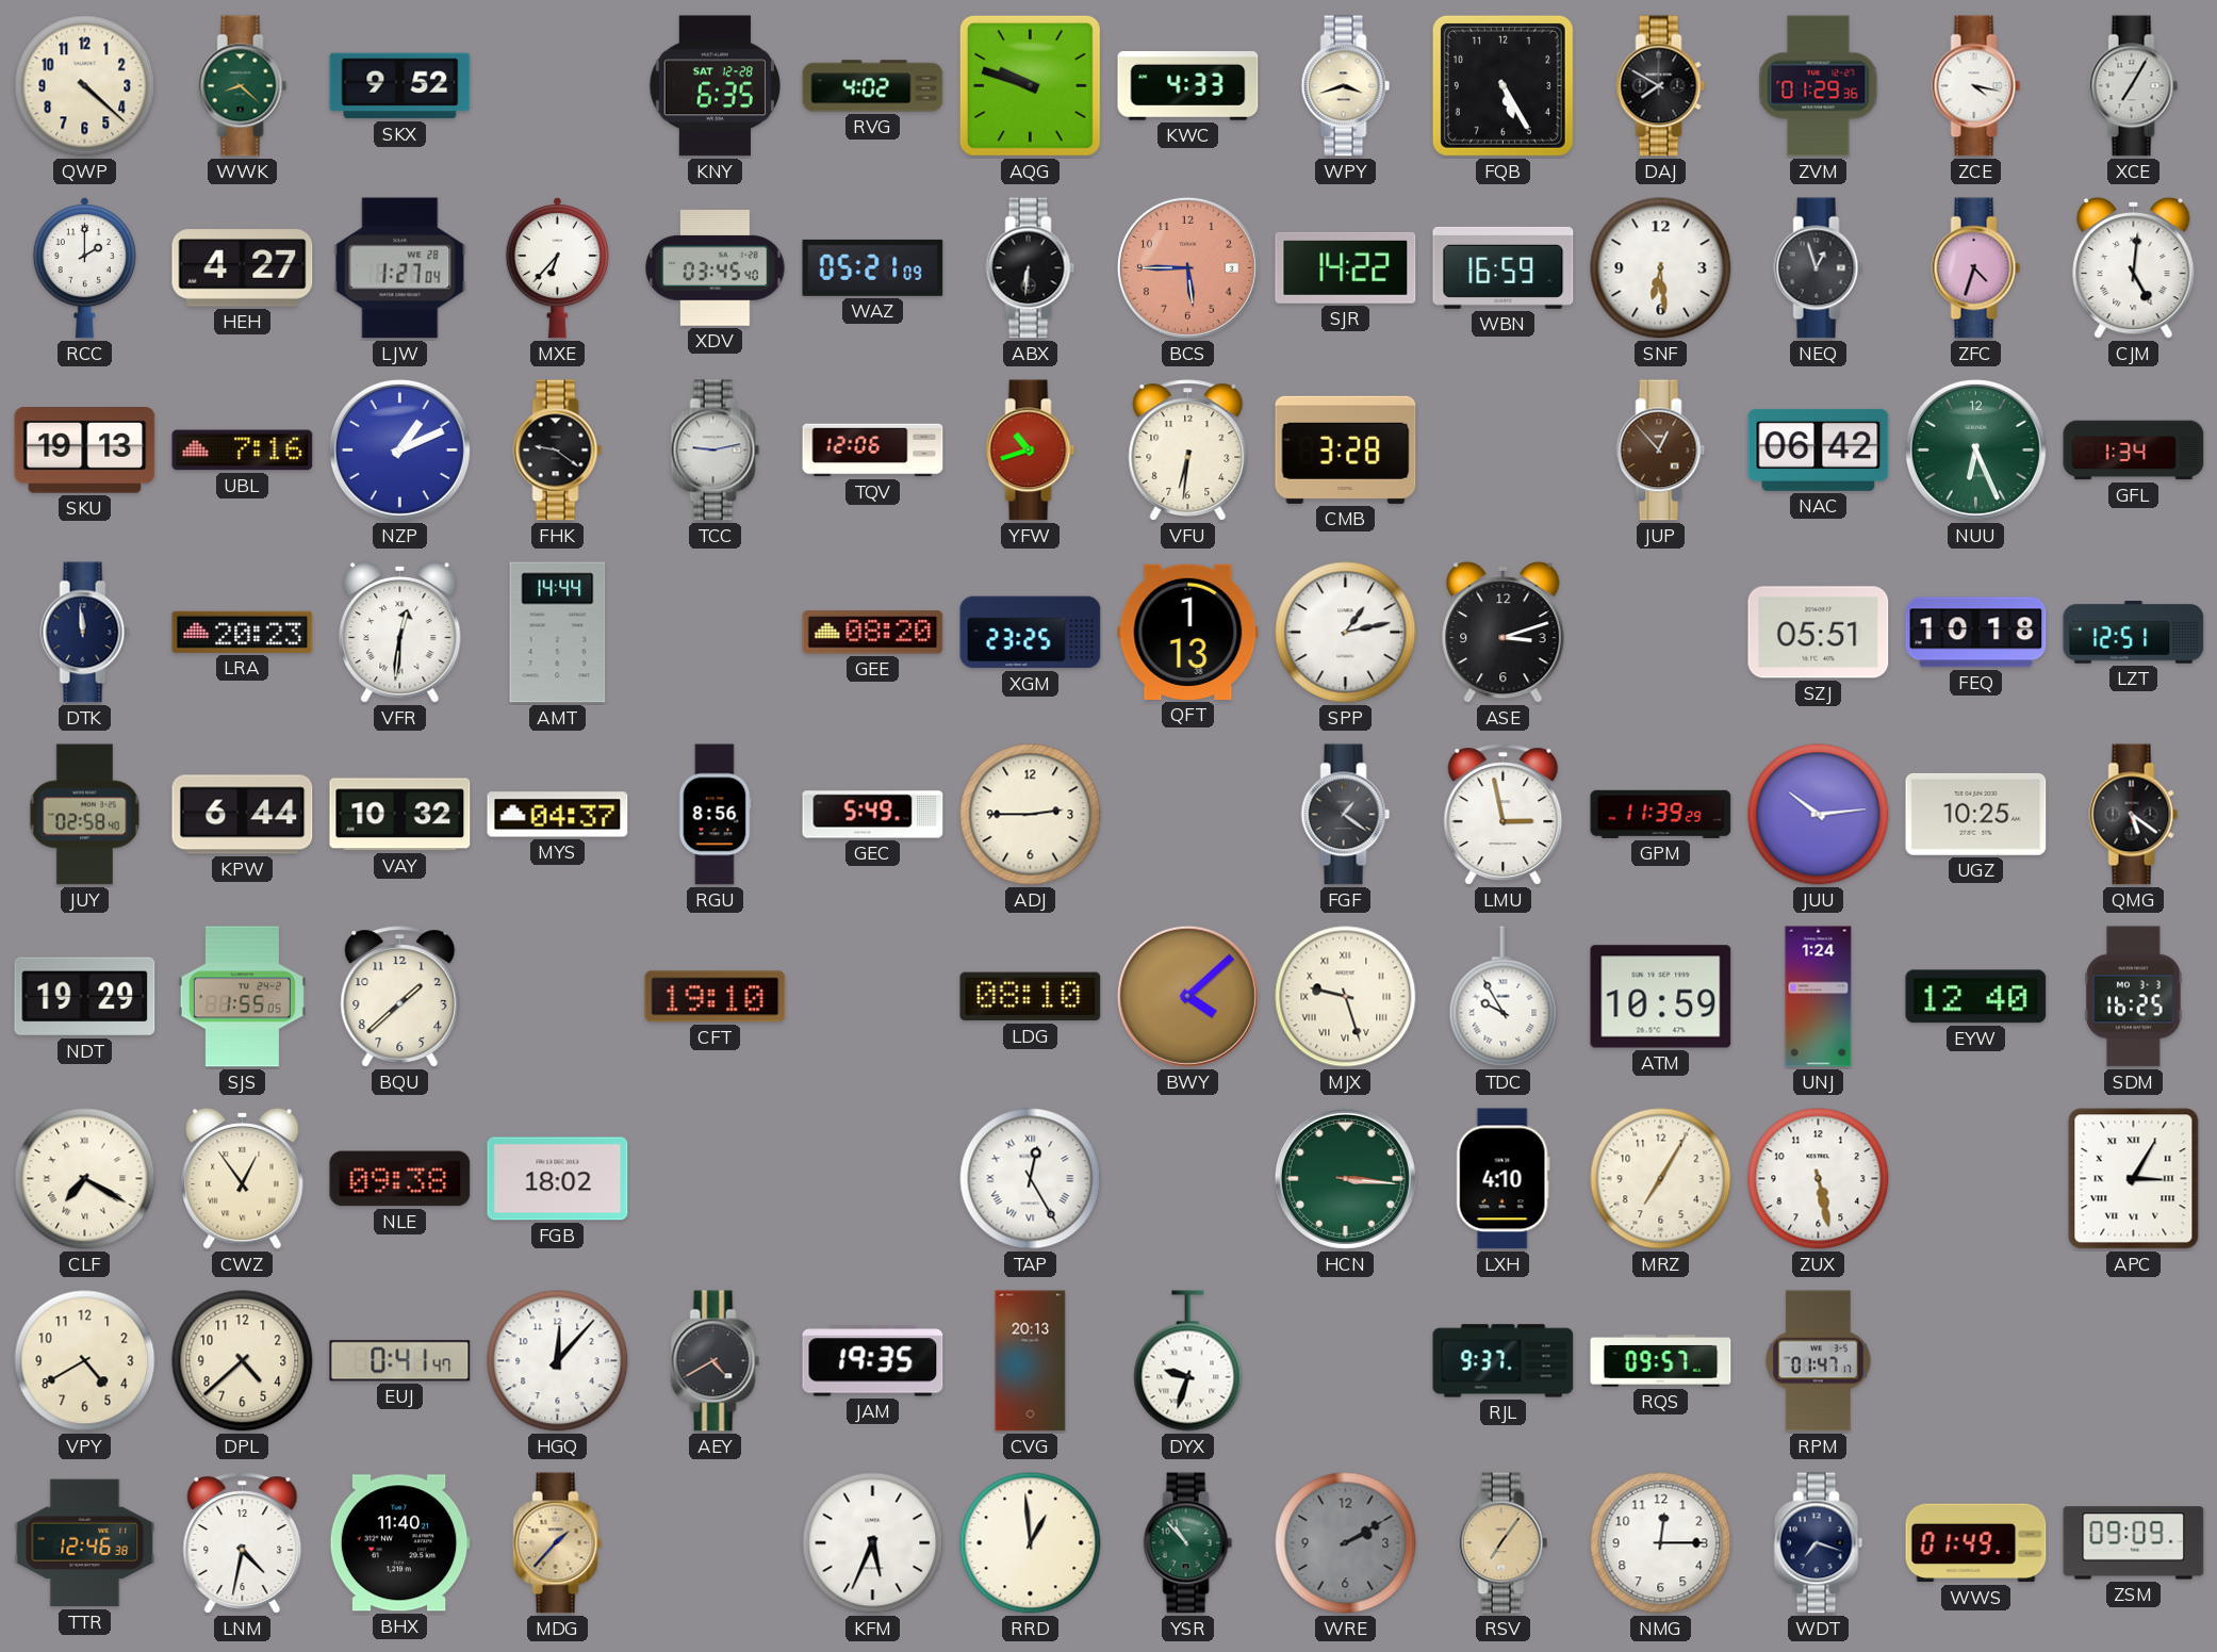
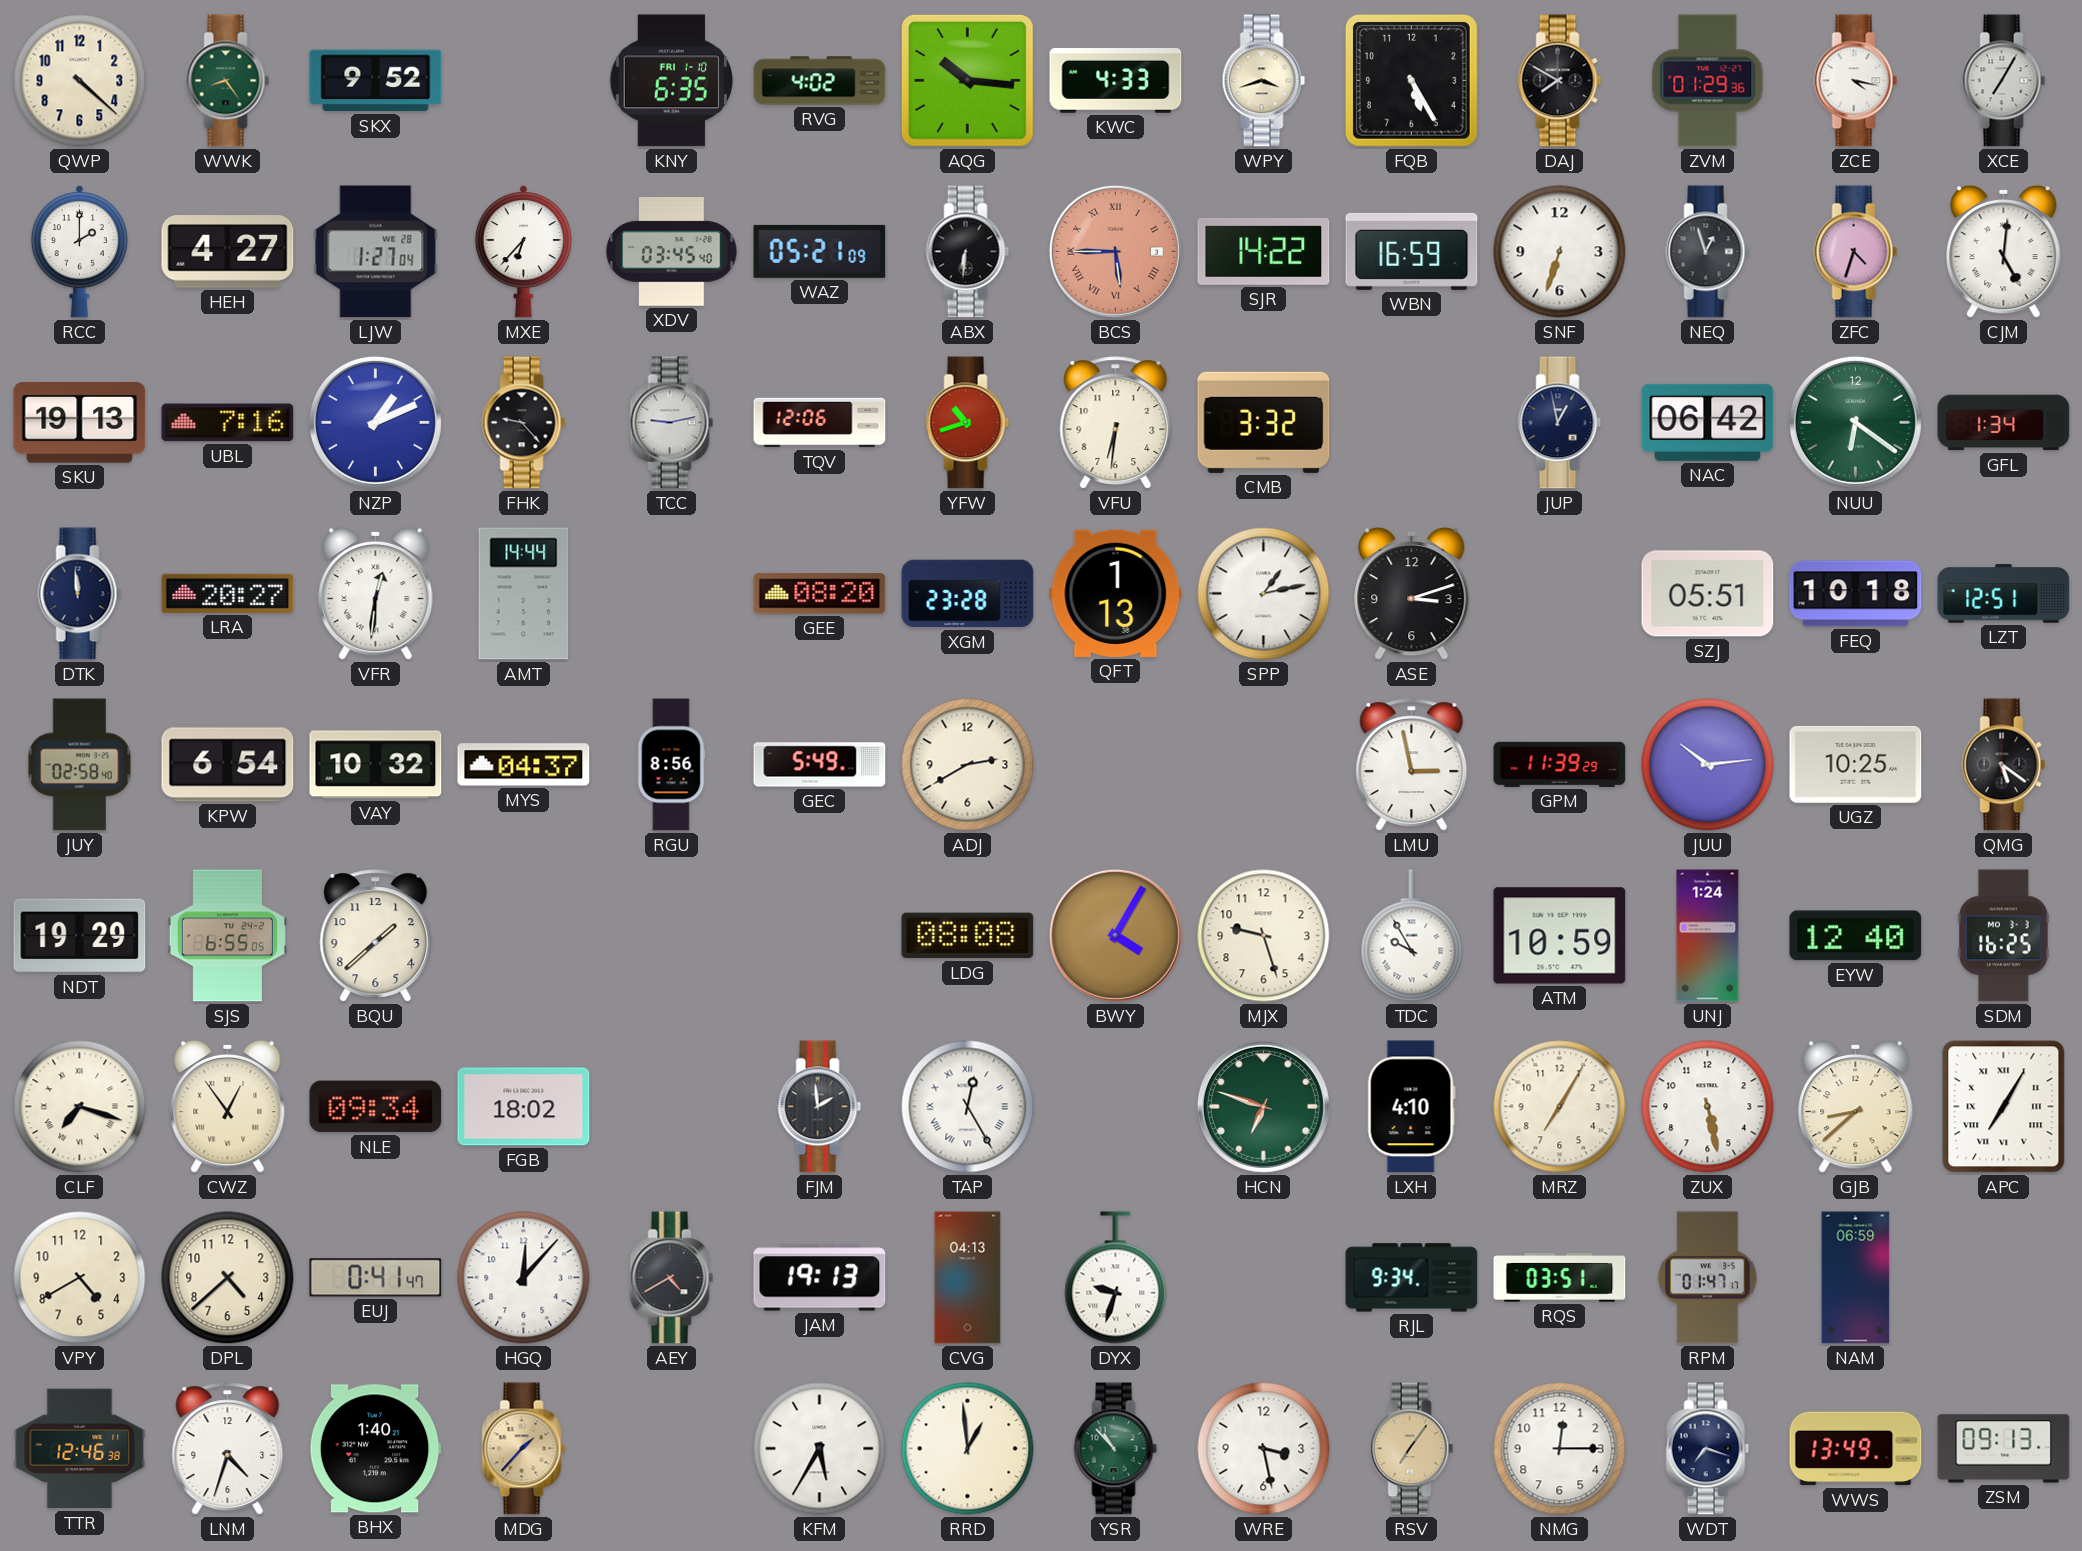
WWK: 8:22 -> 8:24 (228, 81)
KNY date: SAT 12-28 -> FRI 1-10 (671, 81)
AQG: 9:48 -> 10:16 (967, 80)
BCS numerals: Arabic -> Roman (1115, 251)
SNF: 6:29 -> 6:33 (1560, 252)
FHK: 9:21 -> 9:23 (524, 423)
CMB: 3:28 -> 3:32 (1264, 422)
JUP: 12:53 -> 12:58 (1560, 423)
JUP dial: brown -> navy (1560, 423)
NUU: 6:26 -> 6:21 (1855, 422)
LRA: 20:23 -> 20:27 (228, 593)
XGM: 23:25 -> 23:28 (968, 594)
KPW: 6:44 -> 6:54 (228, 765)
ADJ: 2:45 -> 2:40 (968, 765)
FGF: 1:21 -> none (1346, 815)
SJS: 1:55 -> 6:55 (227, 936)
CFT: 19:10 -> none (716, 997)
LDG: 08:10 -> 08:08 (968, 936)
BWY: 4:08 -> 4:05 (1115, 935)
MJX numerals: Roman -> Arabic (1264, 936)
CLF: 7:20 -> 7:18 (80, 1107)
NLE: 09:38 -> 09:34 (376, 1107)
FJM: none -> 1:59 (820, 1107)
HCN: 3:16 -> 6:48 (1263, 1106)
GJB: none -> 8:38 (1856, 1106)
APC: 3:05 -> 7:05 (2004, 1107)
JAM: 19:35 -> 19:13 (820, 1278)
CVG: 20:13 -> 04:13 (968, 1278)
RJL: 9:37 -> 9:34 (1412, 1278)
RQS: 09:57 -> 03:51 (1560, 1278)
NAM: none -> 06:59 (1856, 1278)
LNM: 4:32 -> 4:33 (228, 1449)
BHX: 11:40 -> 1:40 (375, 1449)
KFM: 5:34 -> 5:35 (820, 1449)
WRE: 2:10 -> 3:28 (1264, 1449)
WRE dial: grey -> white (1264, 1449)
WWS: 01:49 -> 13:49 (1856, 1449)
ZSM: 09:09 -> 09:13 (2004, 1449)
